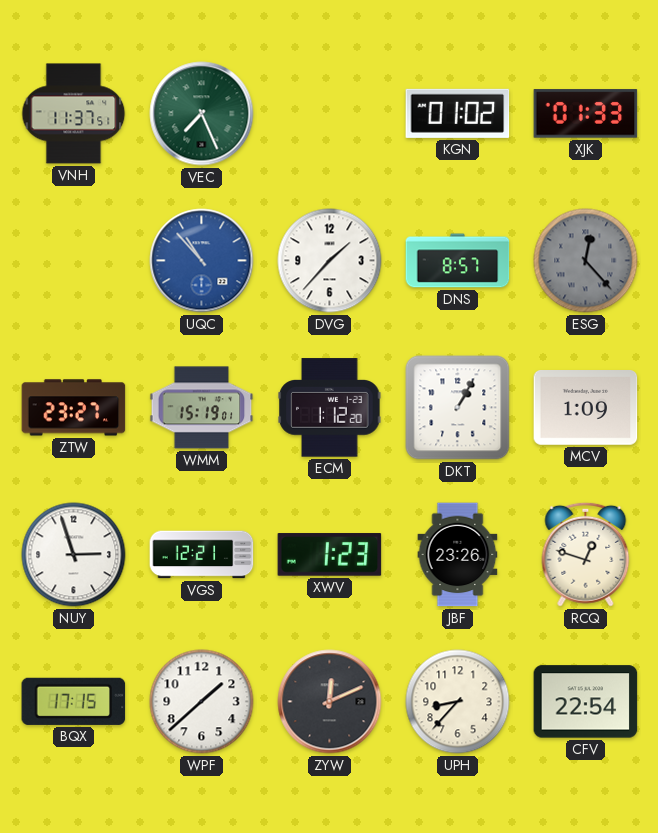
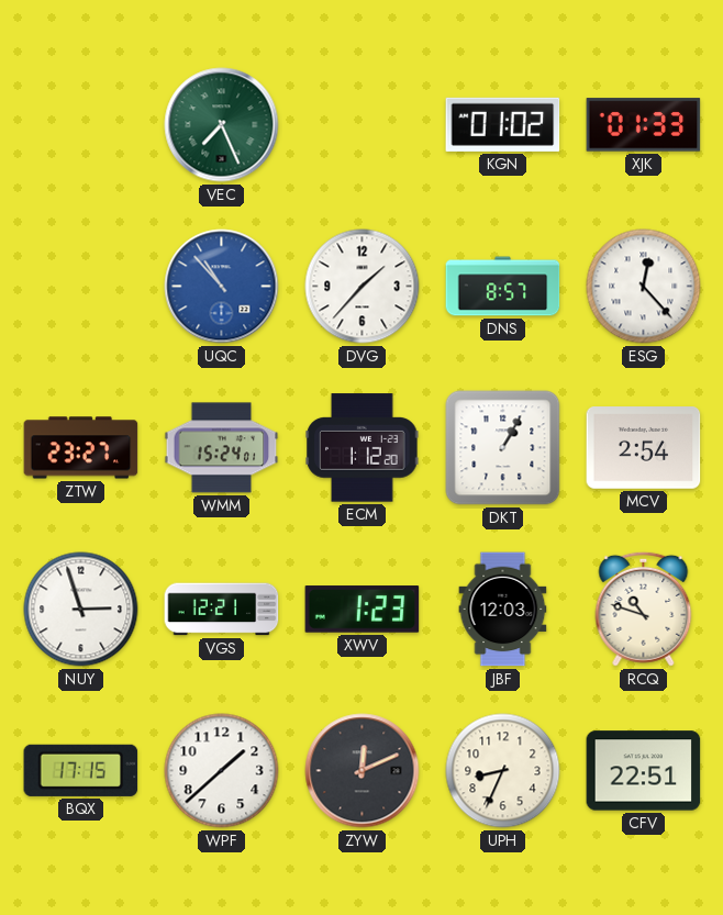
VNH: 11:37 -> none (74, 114)
ESG dial: grey -> white (644, 287)
WMM: 15:19 -> 15:24 (222, 448)
MCV: 1:09 -> 2:54 (644, 448)
JBF: 23:26 -> 12:03 (503, 610)
RCQ: 12:48 -> 10:48 (644, 609)
UPH: 8:37 -> 8:34 (503, 771)
CFV: 22:54 -> 22:51 (644, 771)
